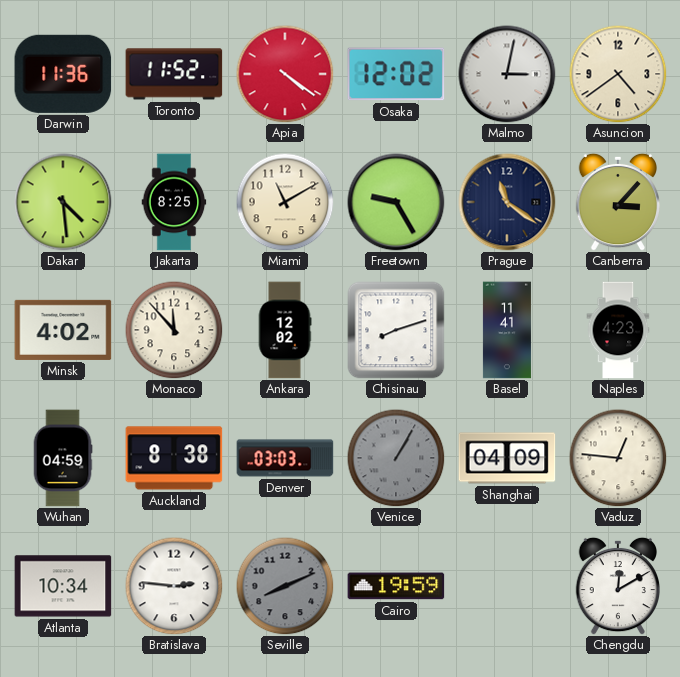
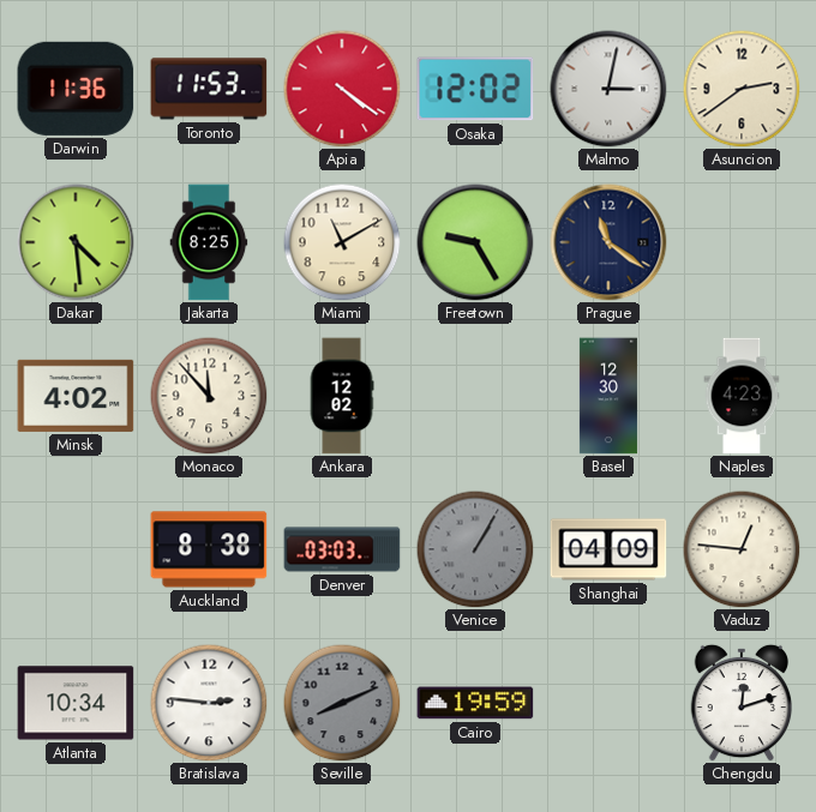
Toronto: 11:52 -> 11:53 (209, 89)
Asuncion: 4:39 -> 2:39 (742, 89)
Canberra: 3:07 -> none (617, 202)
Chisinau: 8:12 -> none (396, 330)
Basel: 11:41 -> 12:30 (608, 396)
Wuhan: 04:59 -> none (63, 458)
Chengdu: 12:10 -> 12:12 (740, 703)
